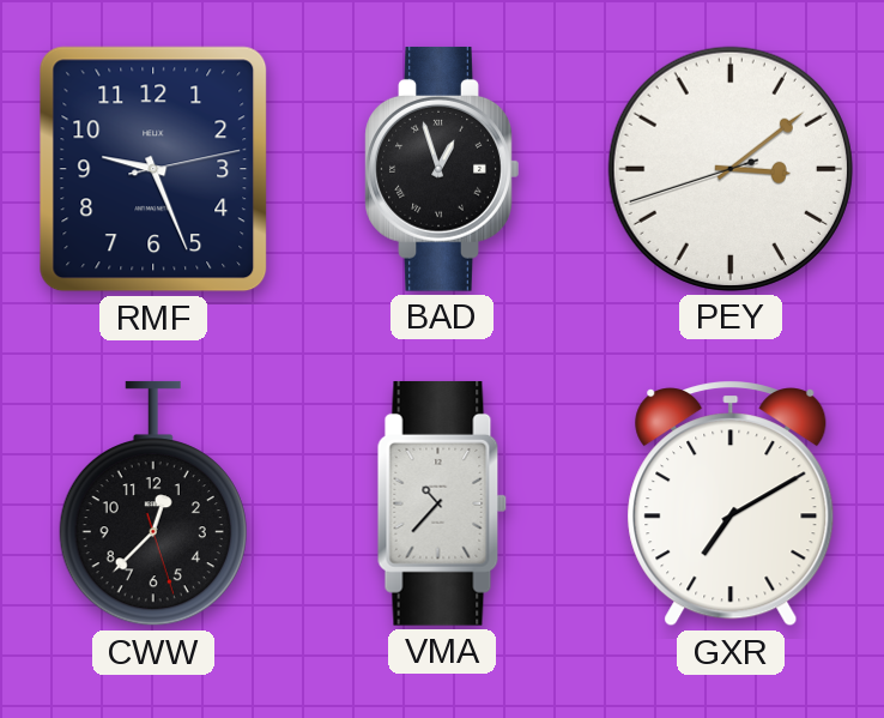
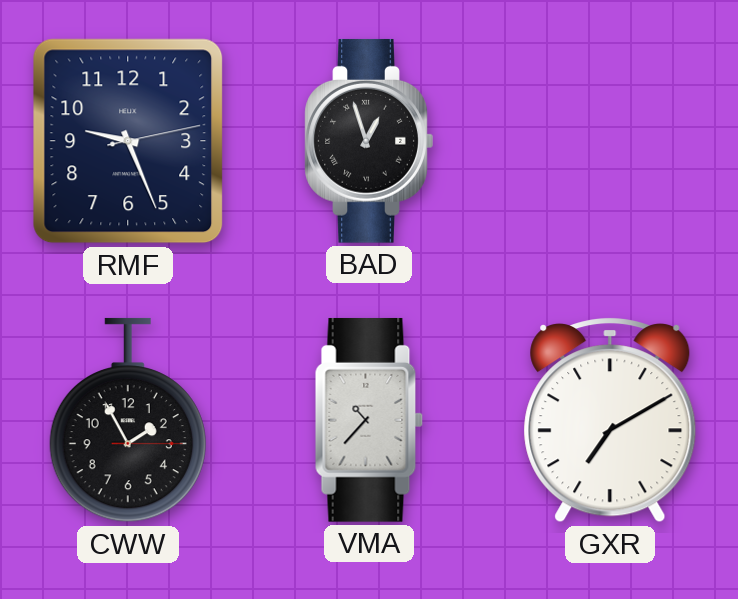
PEY: 3:08 -> none (731, 169)
CWW: 12:37 -> 1:55 (128, 420)
